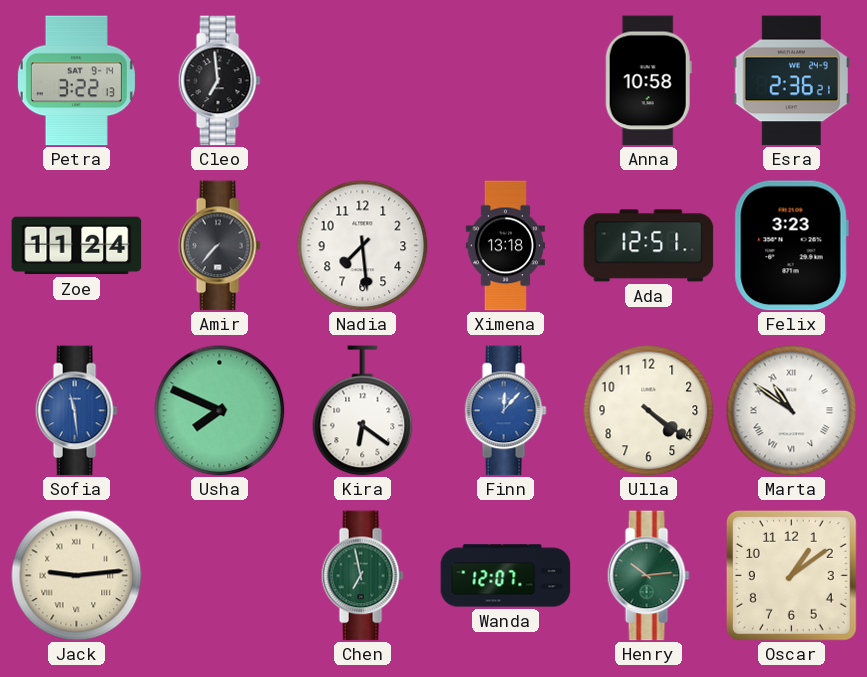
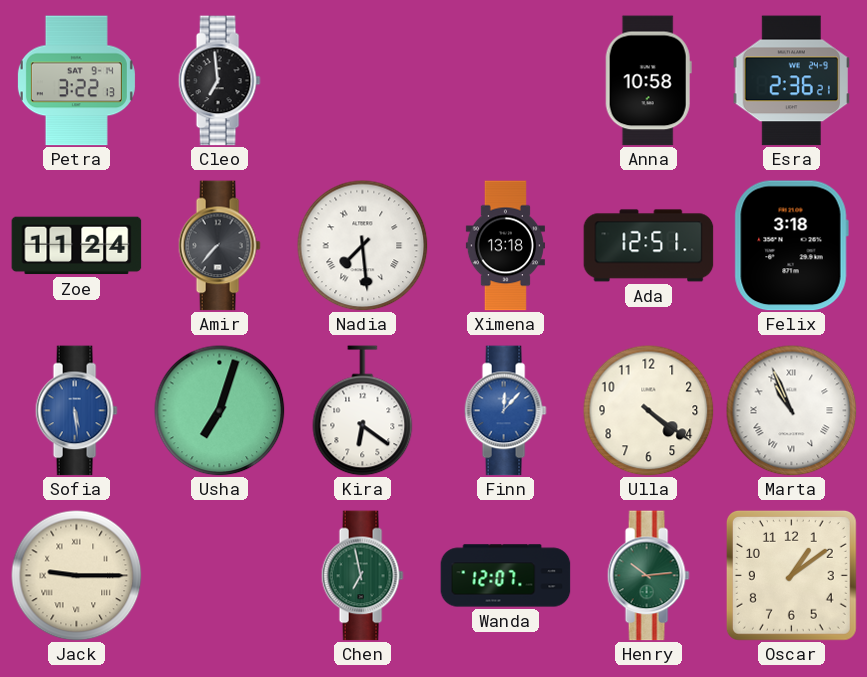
Nadia numerals: Arabic -> Roman (363, 246)
Felix: 3:23 -> 3:18 (791, 246)
Sofia: 11:29 -> 5:29 (76, 411)
Usha: 7:49 -> 7:03 (220, 411)
Marta: 10:51 -> 10:56 (792, 411)
Jack: 9:14 -> 9:15 (77, 576)
